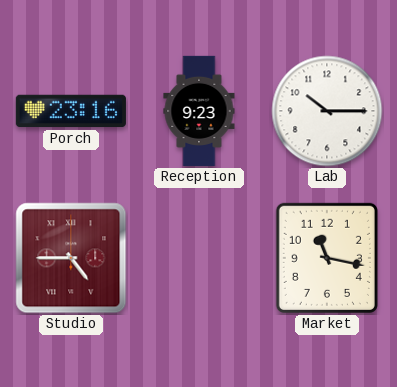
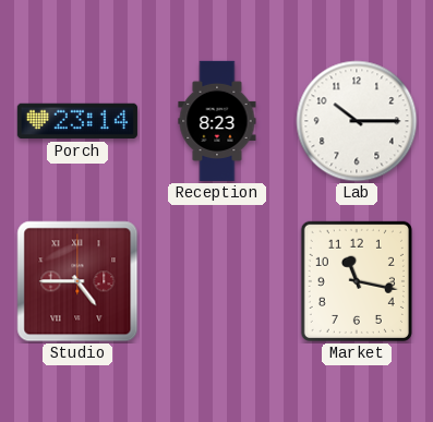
Porch: 23:16 -> 23:14 (77, 121)
Reception: 9:23 -> 8:23 (217, 121)
